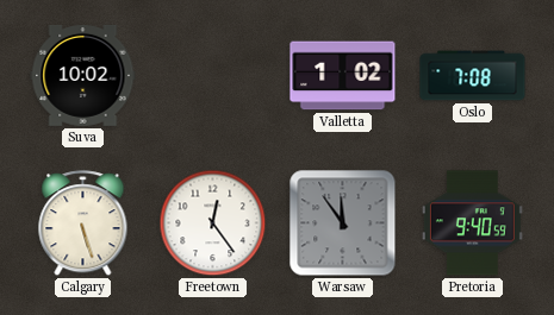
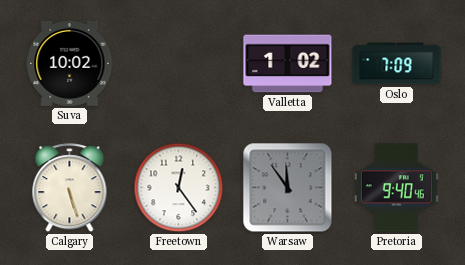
Oslo: 7:08 -> 7:09 (397, 64)
Pretoria: 9:40:59 -> 9:40:46 (396, 188)
